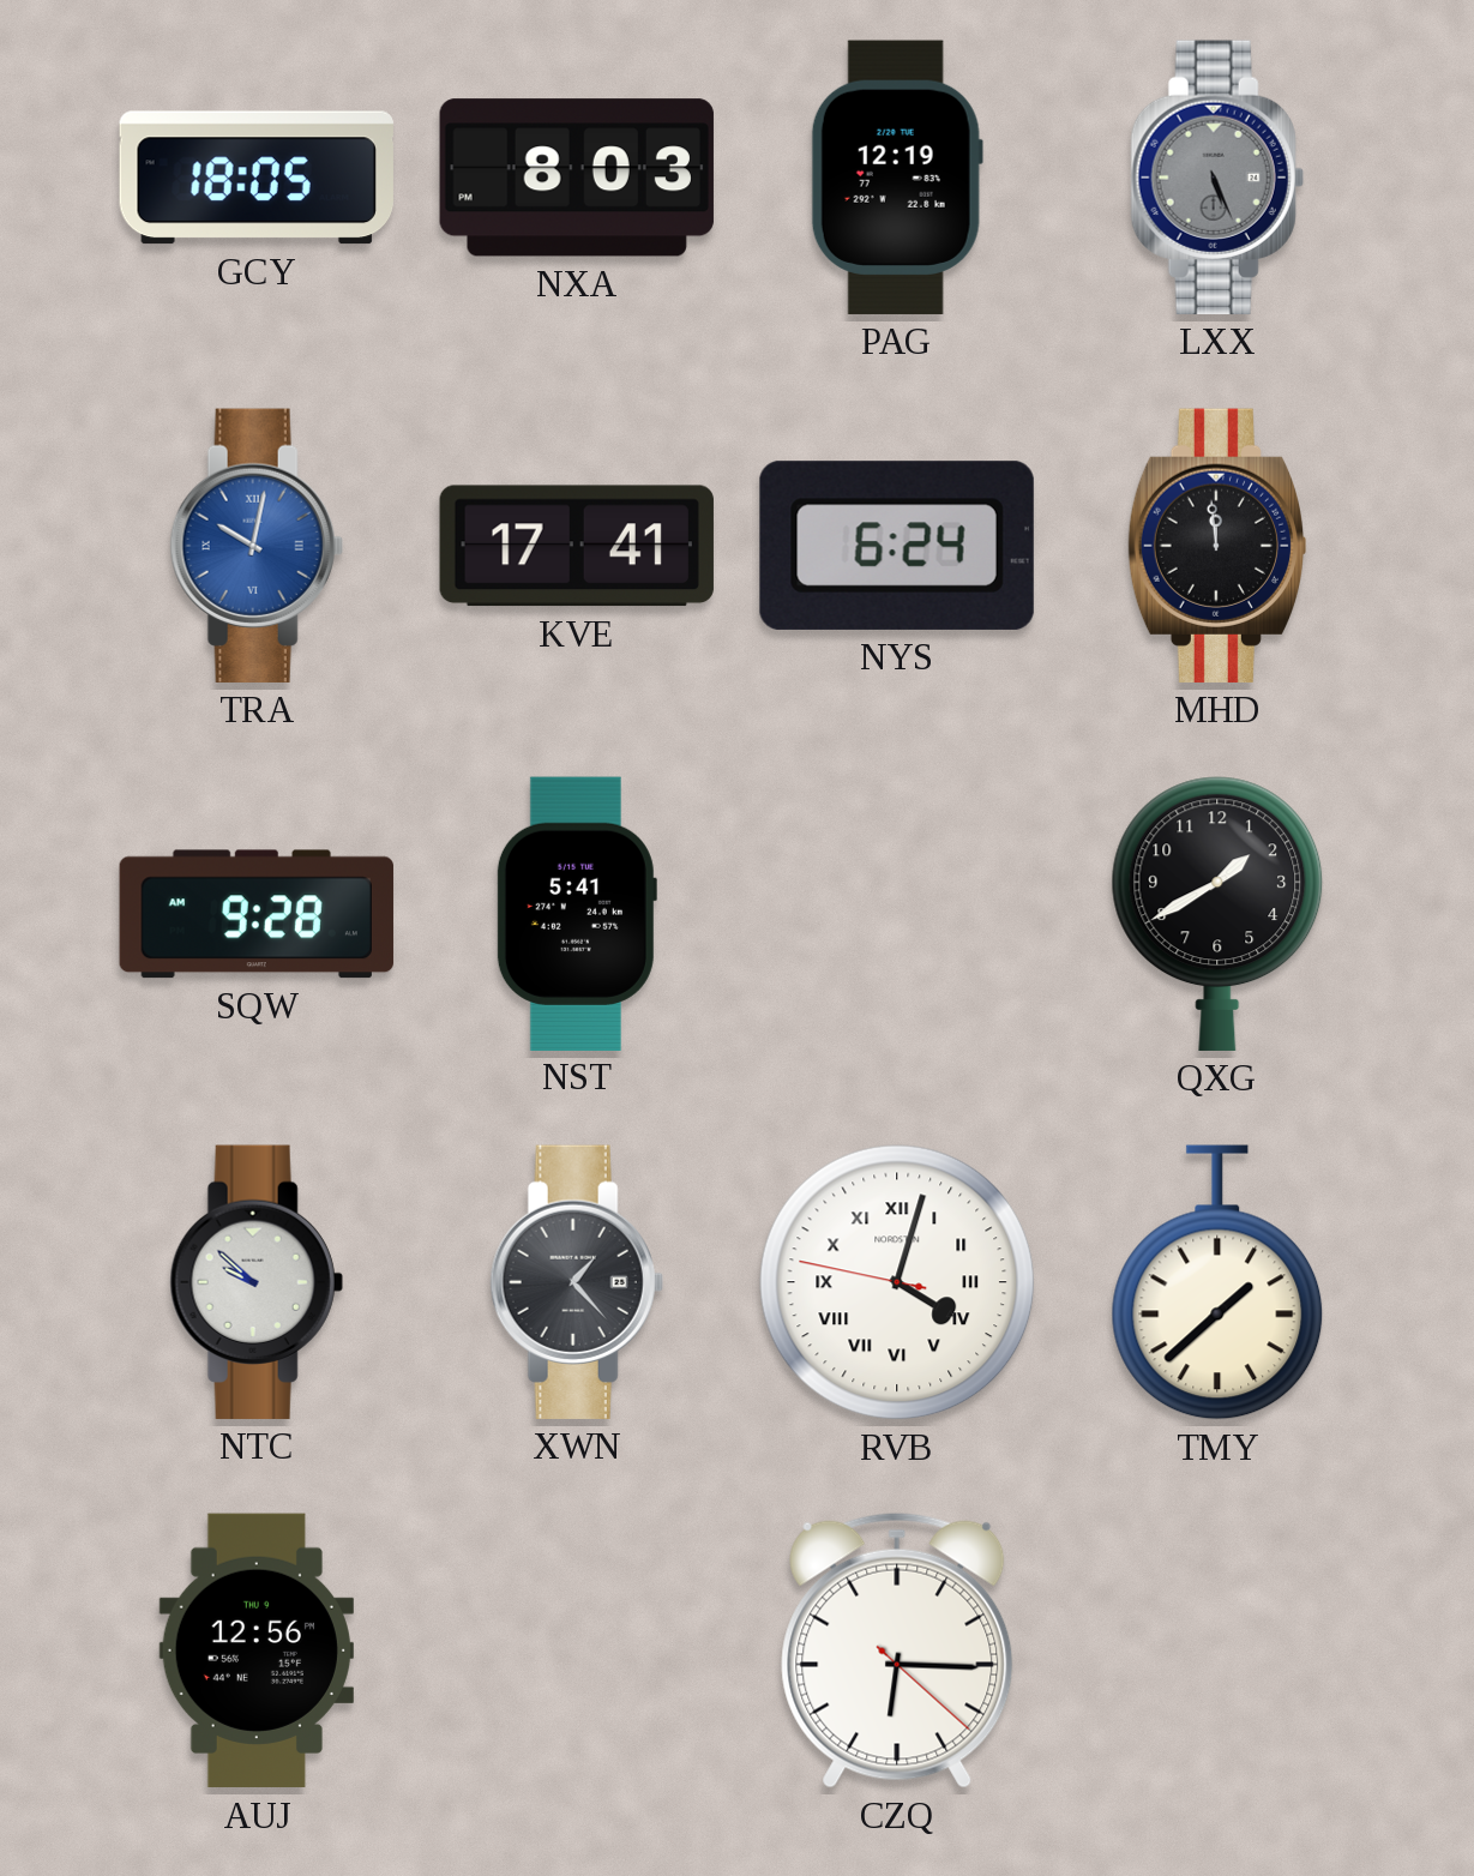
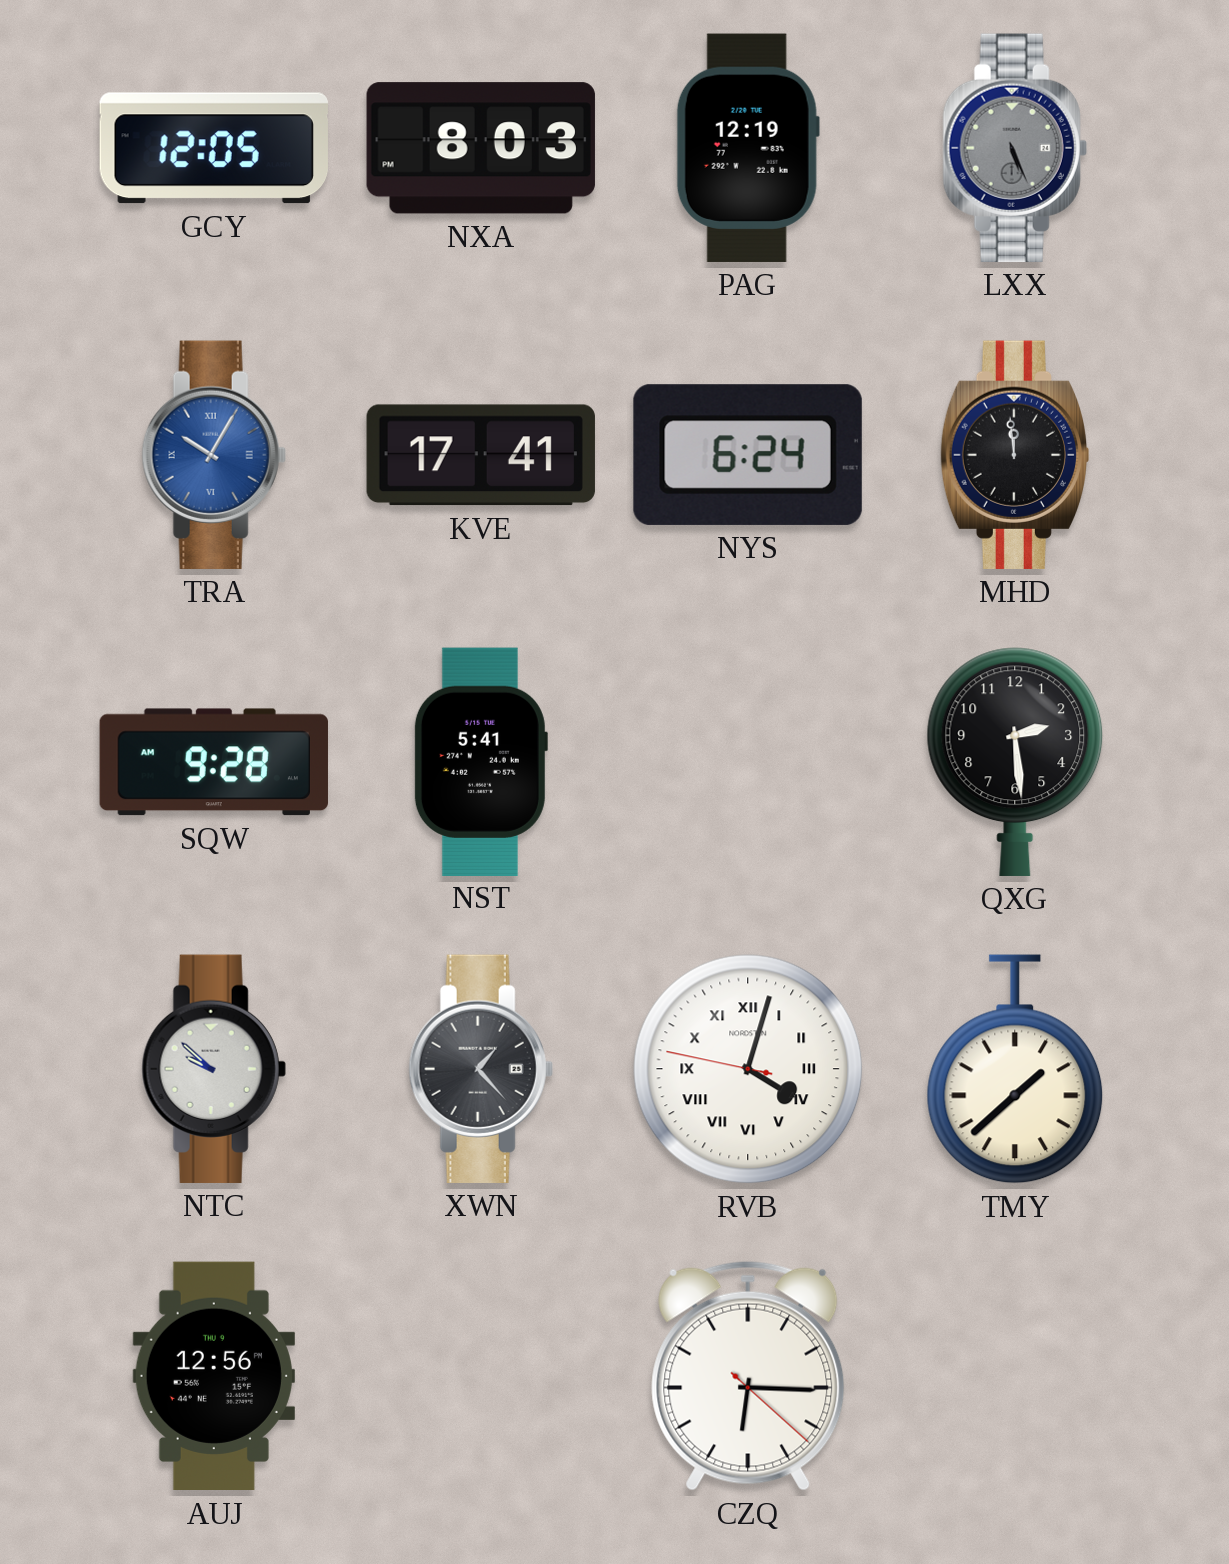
GCY: 18:05 -> 12:05 (214, 148)
TRA: 10:02 -> 10:05 (214, 455)
QXG: 1:40 -> 2:29 (1015, 762)
